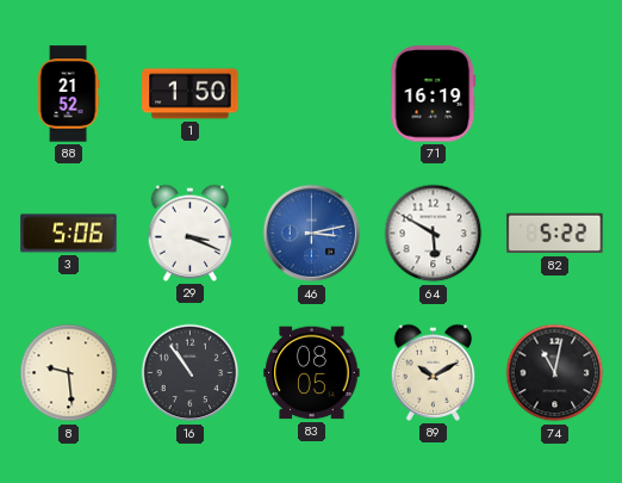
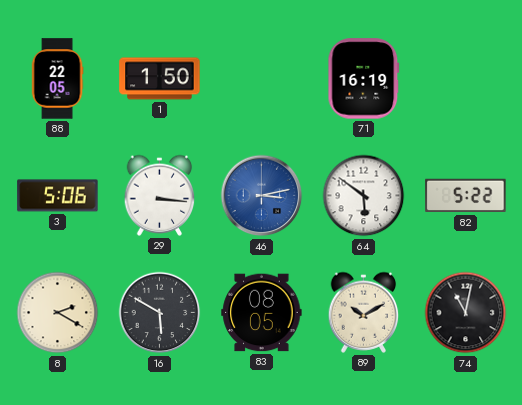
88: 21:52 -> 22:05 (57, 79)
29: 3:19 -> 3:16 (160, 195)
64: 5:50 -> 5:51 (364, 196)
8: 9:29 -> 2:20 (58, 313)
16: 10:54 -> 5:50 (160, 313)
